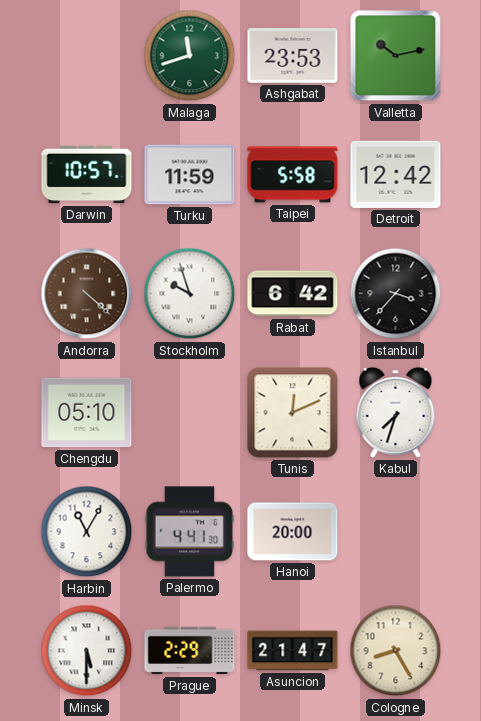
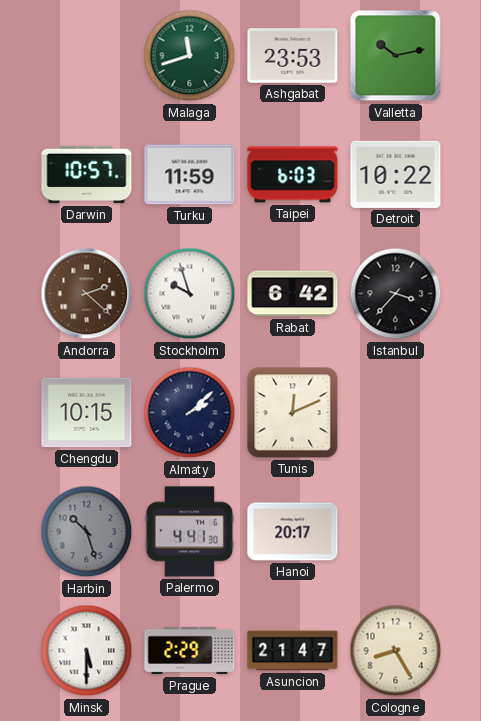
Taipei: 5:58 -> 6:03 (293, 175)
Detroit: 12:42 -> 10:22 (396, 174)
Andorra: 4:22 -> 2:22 (87, 294)
Chengdu: 05:10 -> 10:15 (87, 413)
Almaty: none -> 2:08 (190, 413)
Kabul: 7:33 -> none (396, 412)
Harbin: 11:05 -> 10:27 (87, 532)
Harbin dial: white -> grey (87, 532)
Hanoi: 20:00 -> 20:17 (293, 532)
